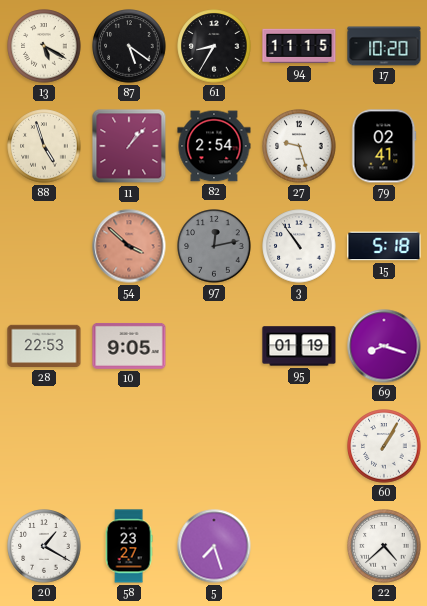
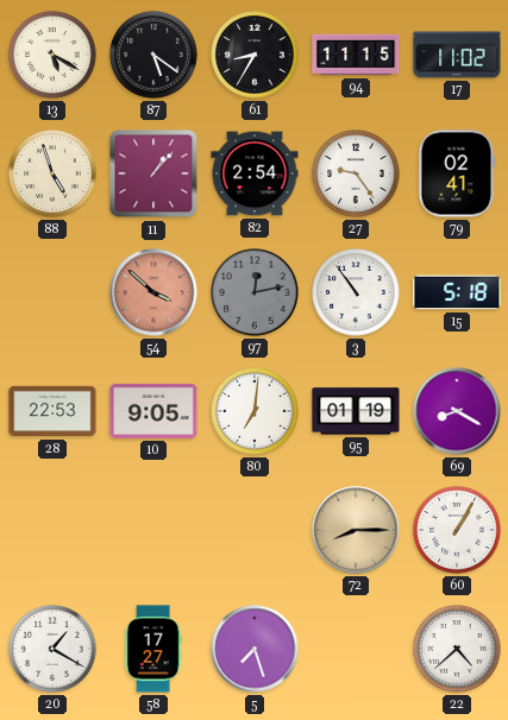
17: 10:20 -> 11:02 (457, 55)
27: 9:27 -> 9:24 (356, 173)
80: none -> 7:01 (255, 411)
69: 8:18 -> 8:20 (457, 411)
72: none -> 8:15 (356, 530)
58: 23:27 -> 17:27 (153, 649)
